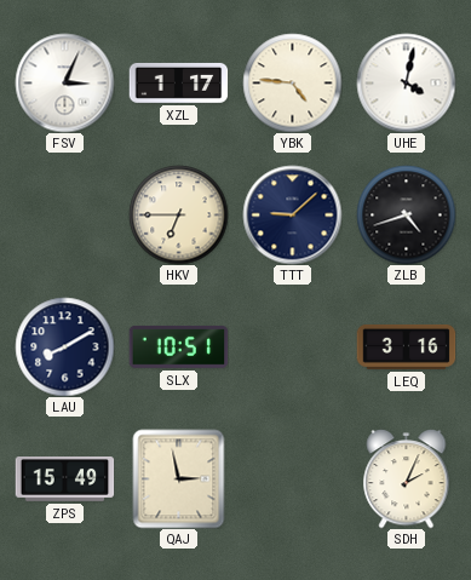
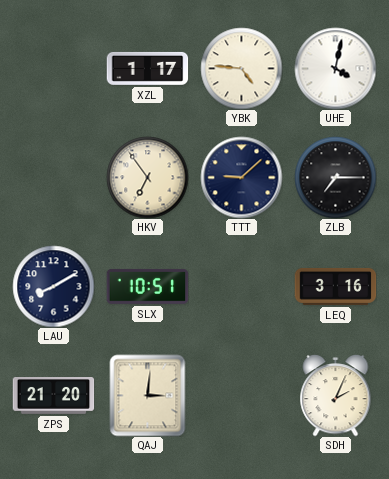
FSV: 3:04 -> none (64, 82)
HKV: 6:45 -> 6:54 (147, 177)
ZLB: 4:42 -> 7:15 (335, 177)
ZPS: 15:49 -> 21:20 (53, 396)
QAJ: 2:58 -> 3:01 (148, 395)
